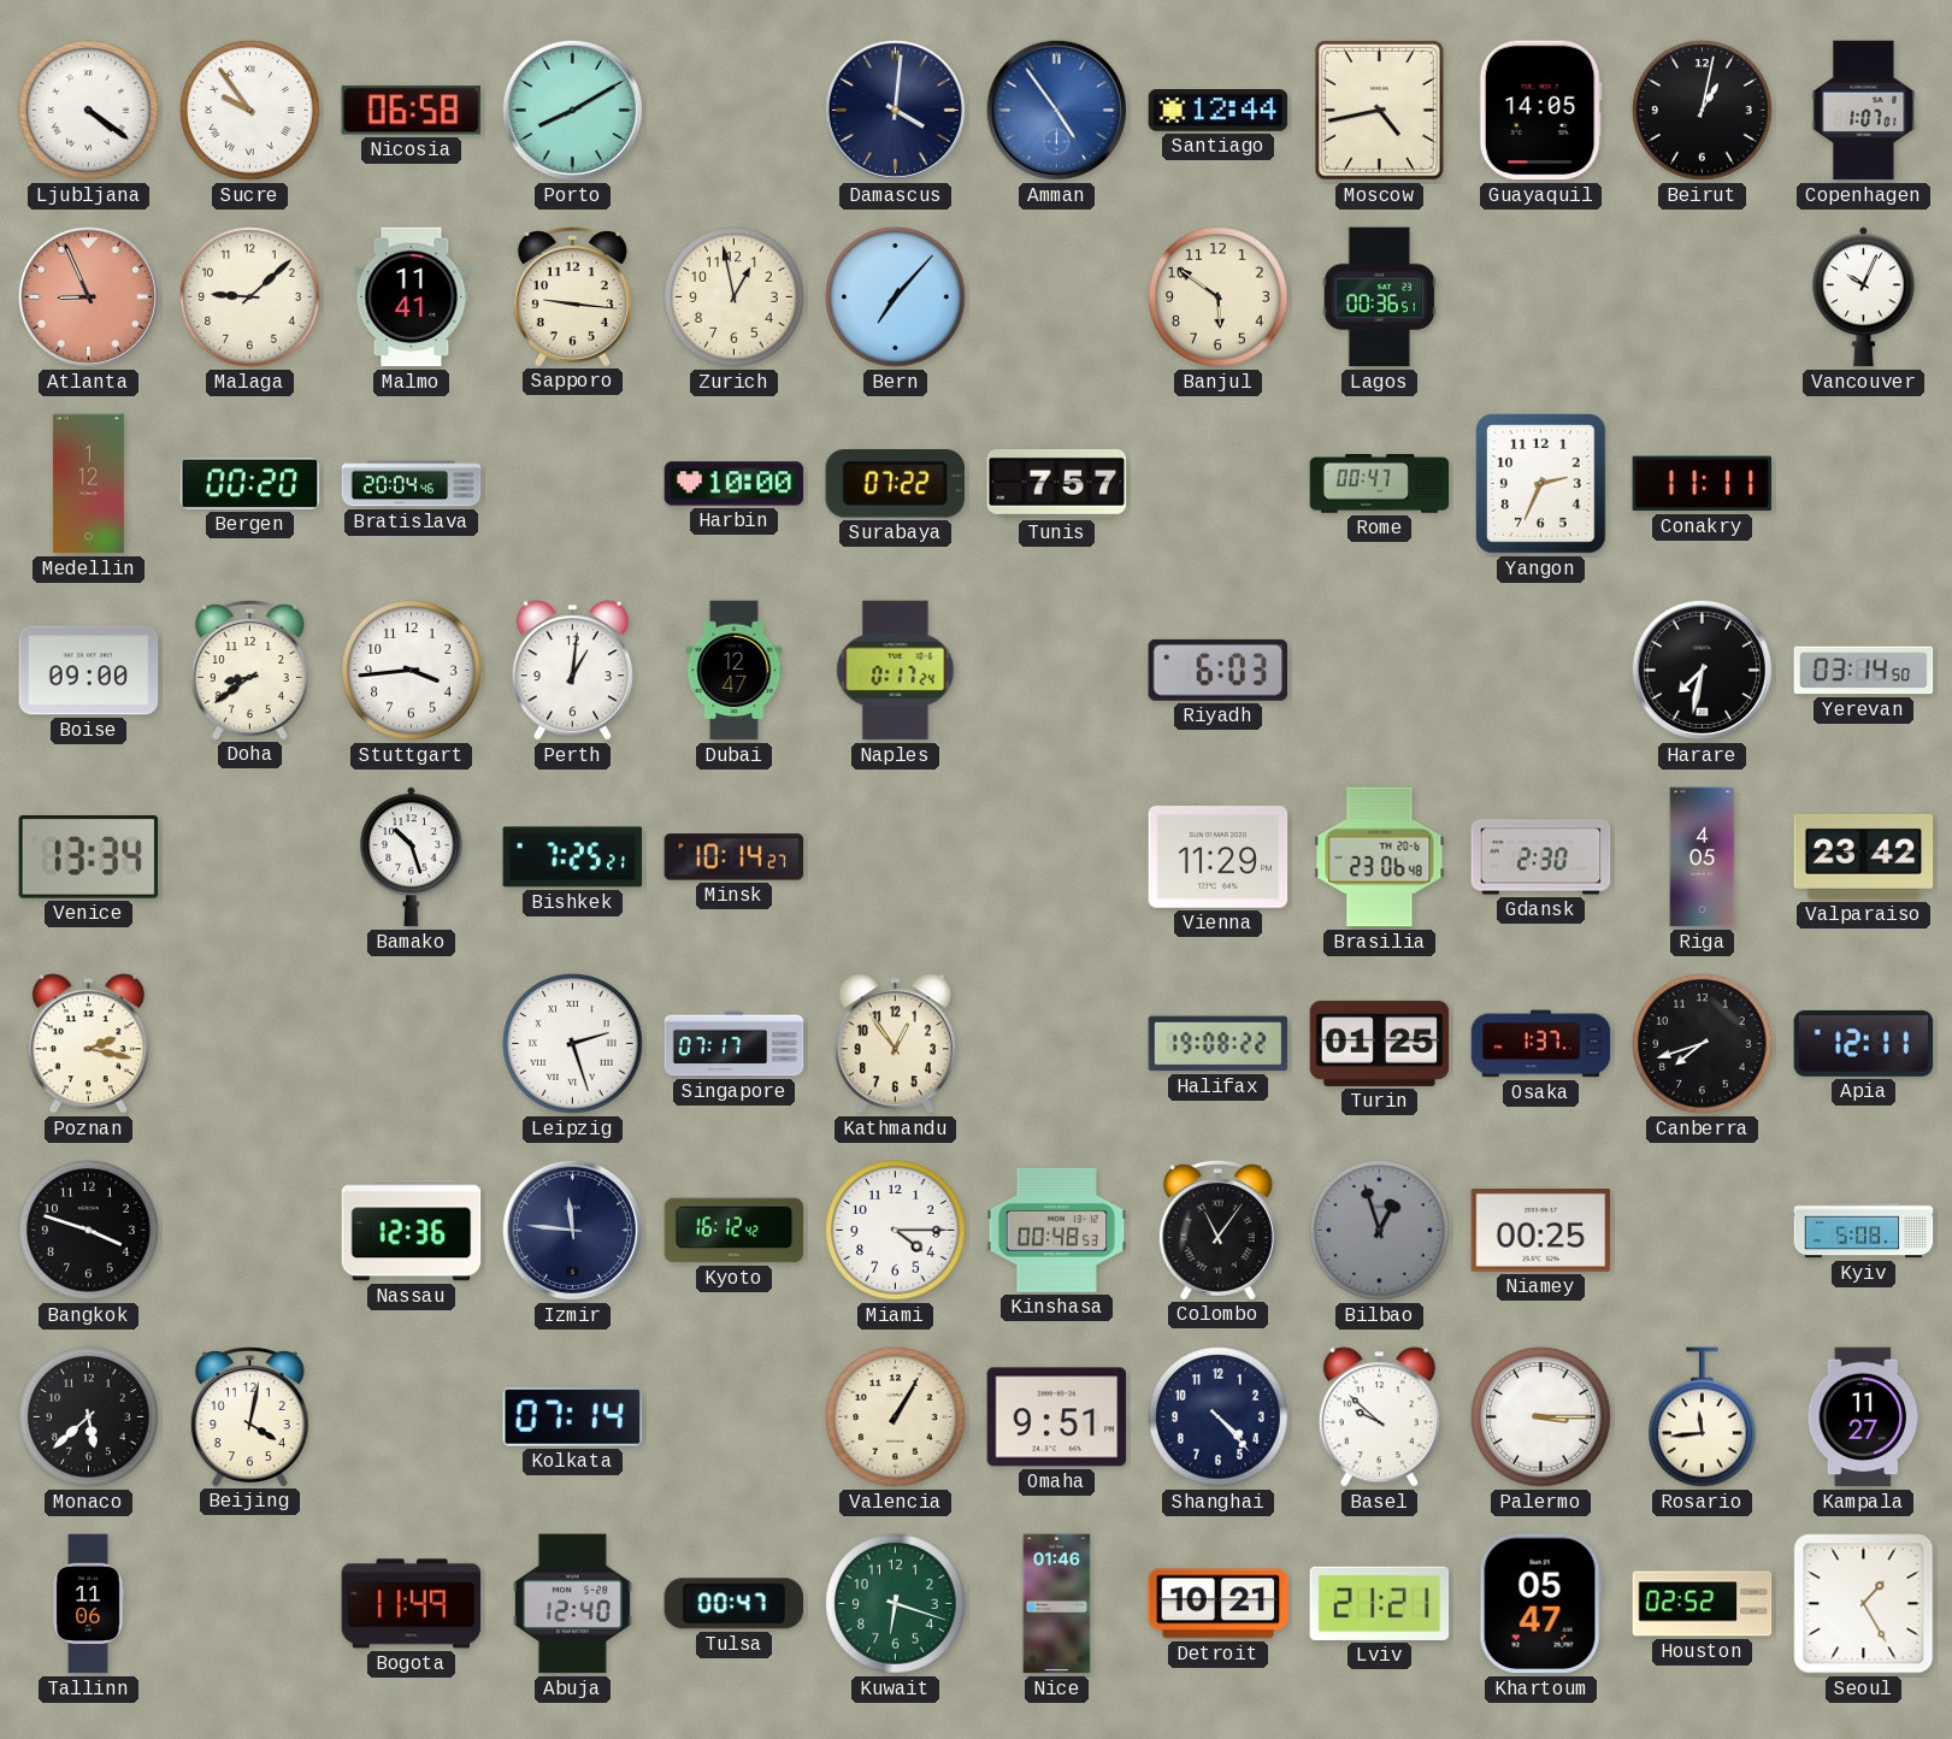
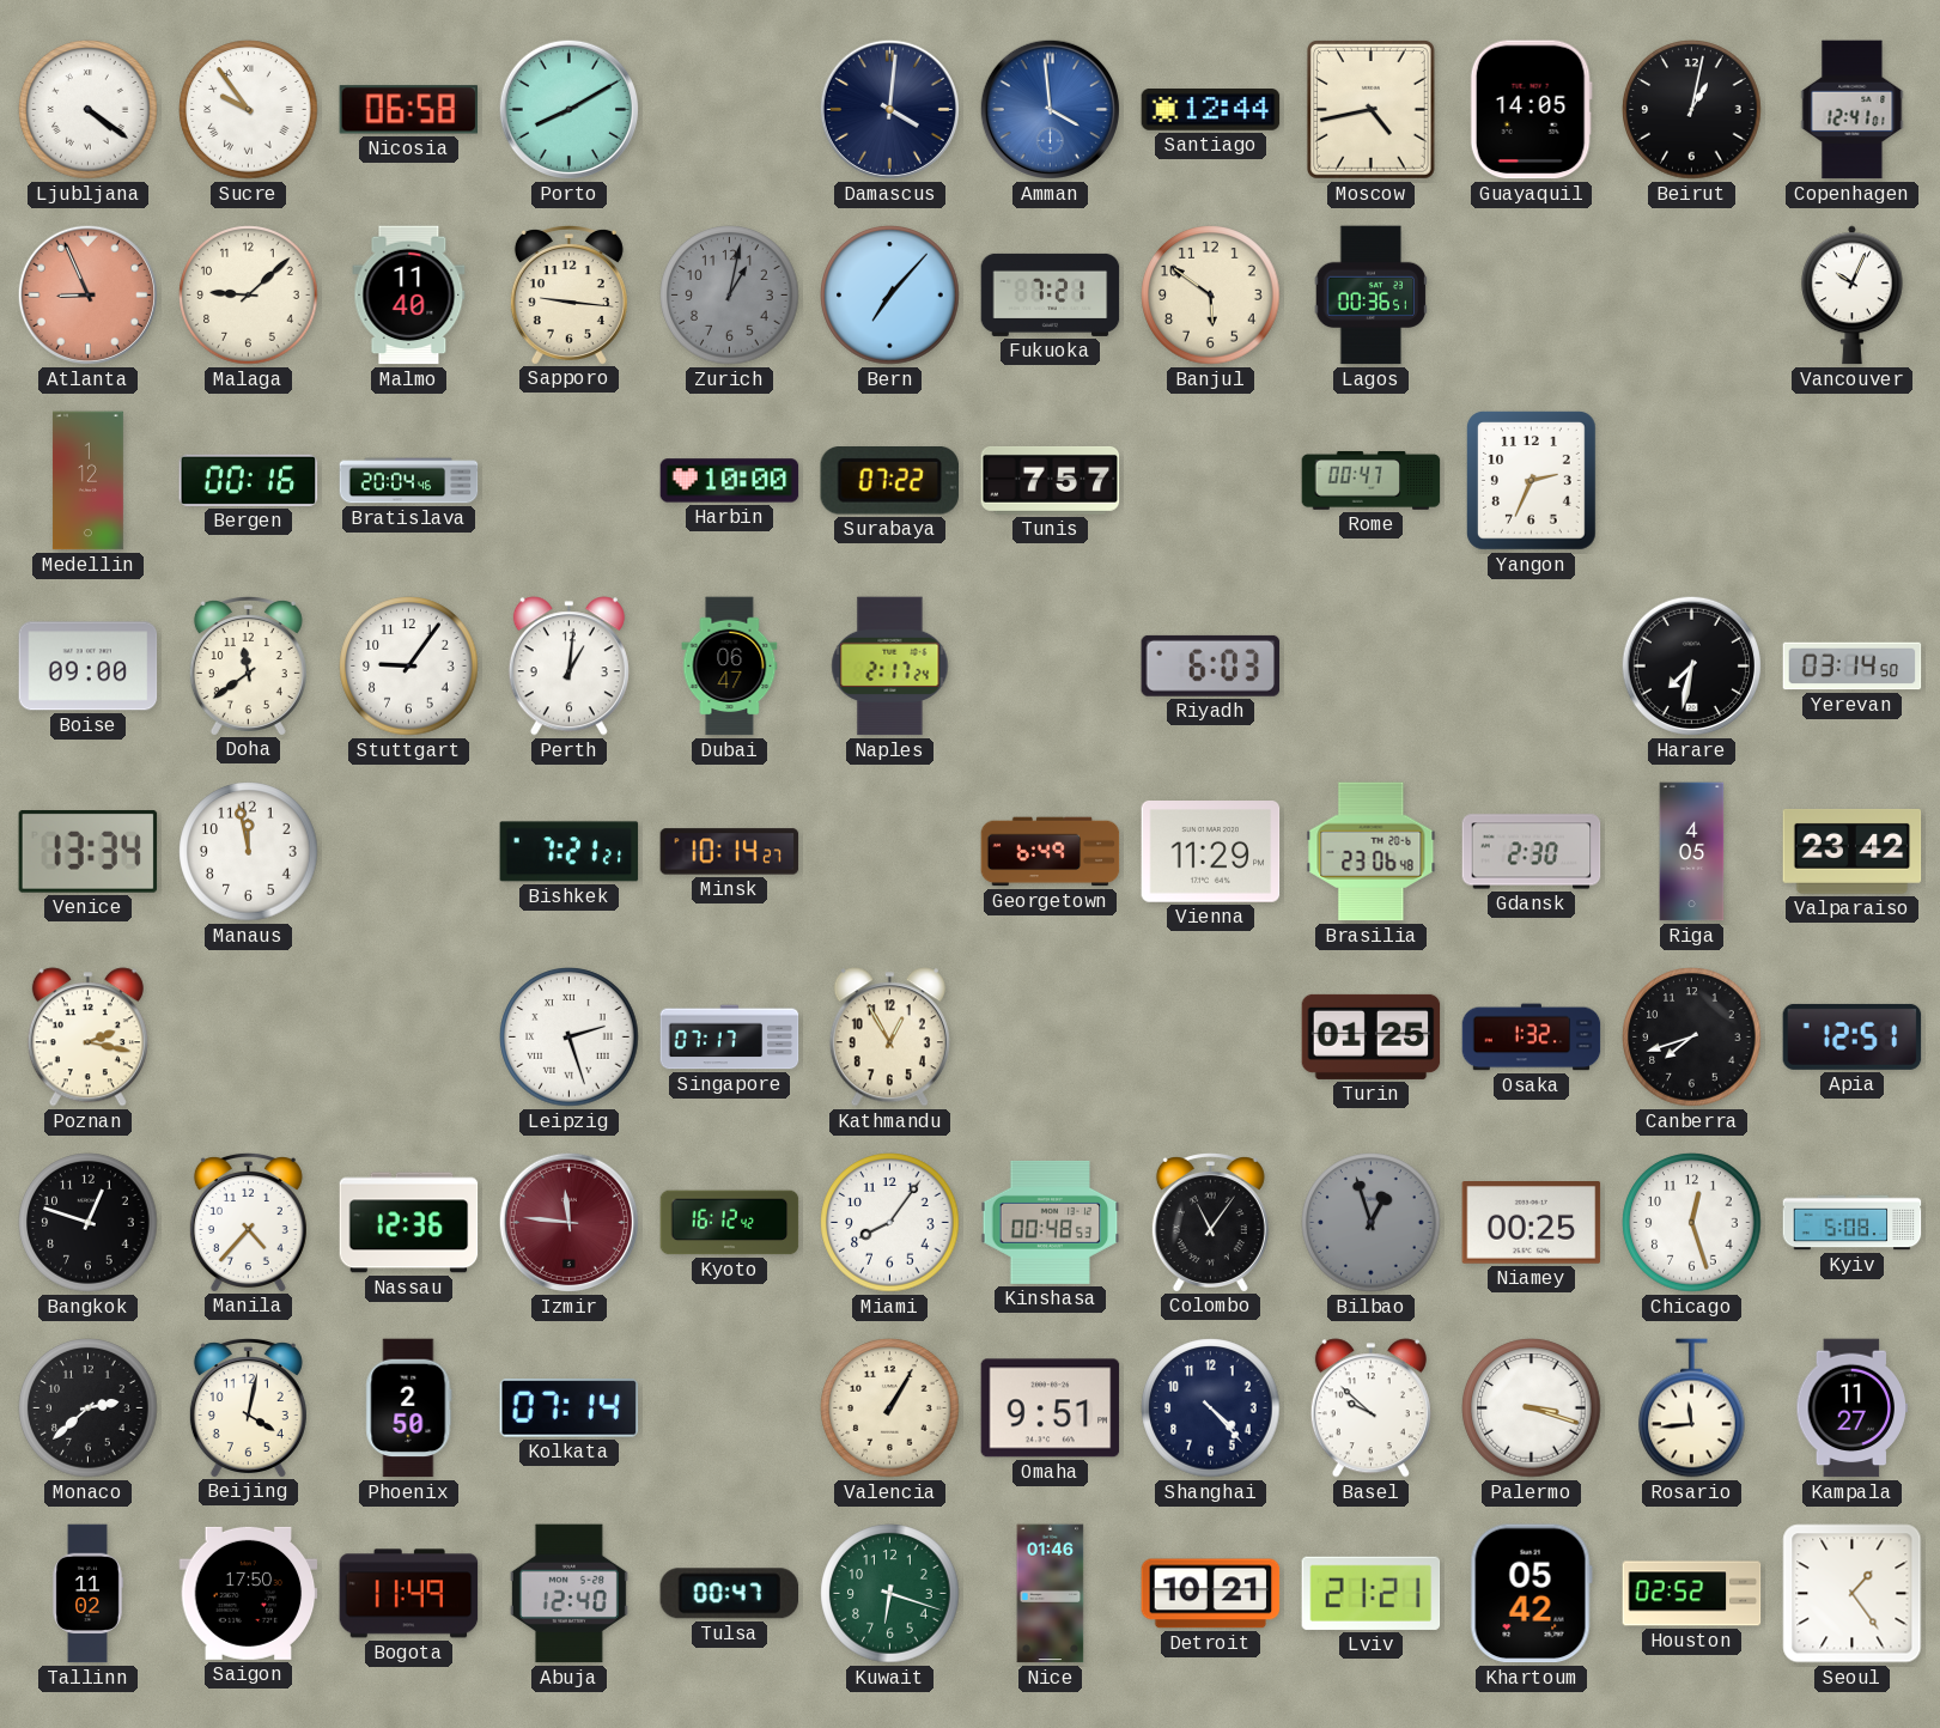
Amman: 4:54 -> 3:59 (1050, 109)
Copenhagen: 1:07 -> 12:41 (1853, 110)
Malmo: 11:41 -> 11:40 (409, 296)
Zurich: 12:58 -> 1:02 (730, 296)
Zurich dial: cream -> grey (730, 296)
Fukuoka: none -> 7:21 (1051, 294)
Bergen: 00:20 -> 00:16 (249, 480)
Conakry: 11:11 -> none (1703, 484)
Doha: 8:39 -> 11:39 (248, 667)
Stuttgart: 3:44 -> 9:06 (409, 667)
Dubai: 12:47 -> 06:47 (730, 667)
Naples: 0:17 -> 2:17 (890, 667)
Manaus: none -> 11:58 (249, 852)
Bamako: 10:27 -> none (411, 857)
Bishkek: 7:25 -> 7:21 (570, 852)
Georgetown: none -> 6:49 (1051, 852)
Kathmandu: 12:54 -> 12:55 (889, 1038)
Halifax: 19:08 -> none (1219, 1044)
Osaka: 1:37 -> 1:32 (1532, 1038)
Apia: 12:11 -> 12:51 (1853, 1036)
Bangkok: 3:48 -> 12:48 (89, 1223)
Manila: none -> 4:37 (248, 1223)
Izmir dial: navy -> burgundy (568, 1222)
Miami: 4:15 -> 8:06 (890, 1223)
Chicago: none -> 12:27 (1692, 1223)
Monaco: 5:38 -> 2:38 (89, 1408)
Phoenix: none -> 2:50 (409, 1408)
Palermo: 3:15 -> 3:18 (1532, 1408)
Tallinn: 11:06 -> 11:02 (87, 1594)
Saigon: none -> 17:50 (249, 1593)
Khartoum: 05:47 -> 05:42 (1531, 1594)
Seoul: 1:25 -> 1:24 (1853, 1594)
